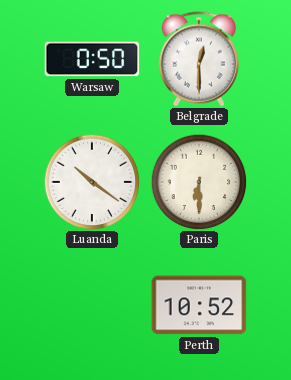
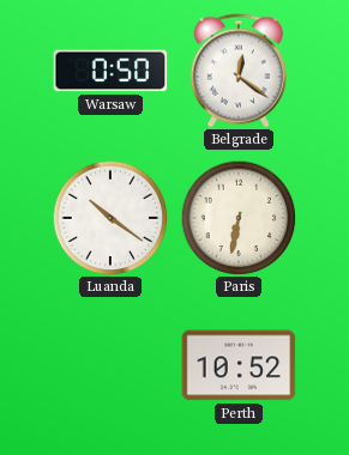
Belgrade: 12:30 -> 12:21 (237, 71)
Paris: 6:30 -> 6:32 (239, 218)
